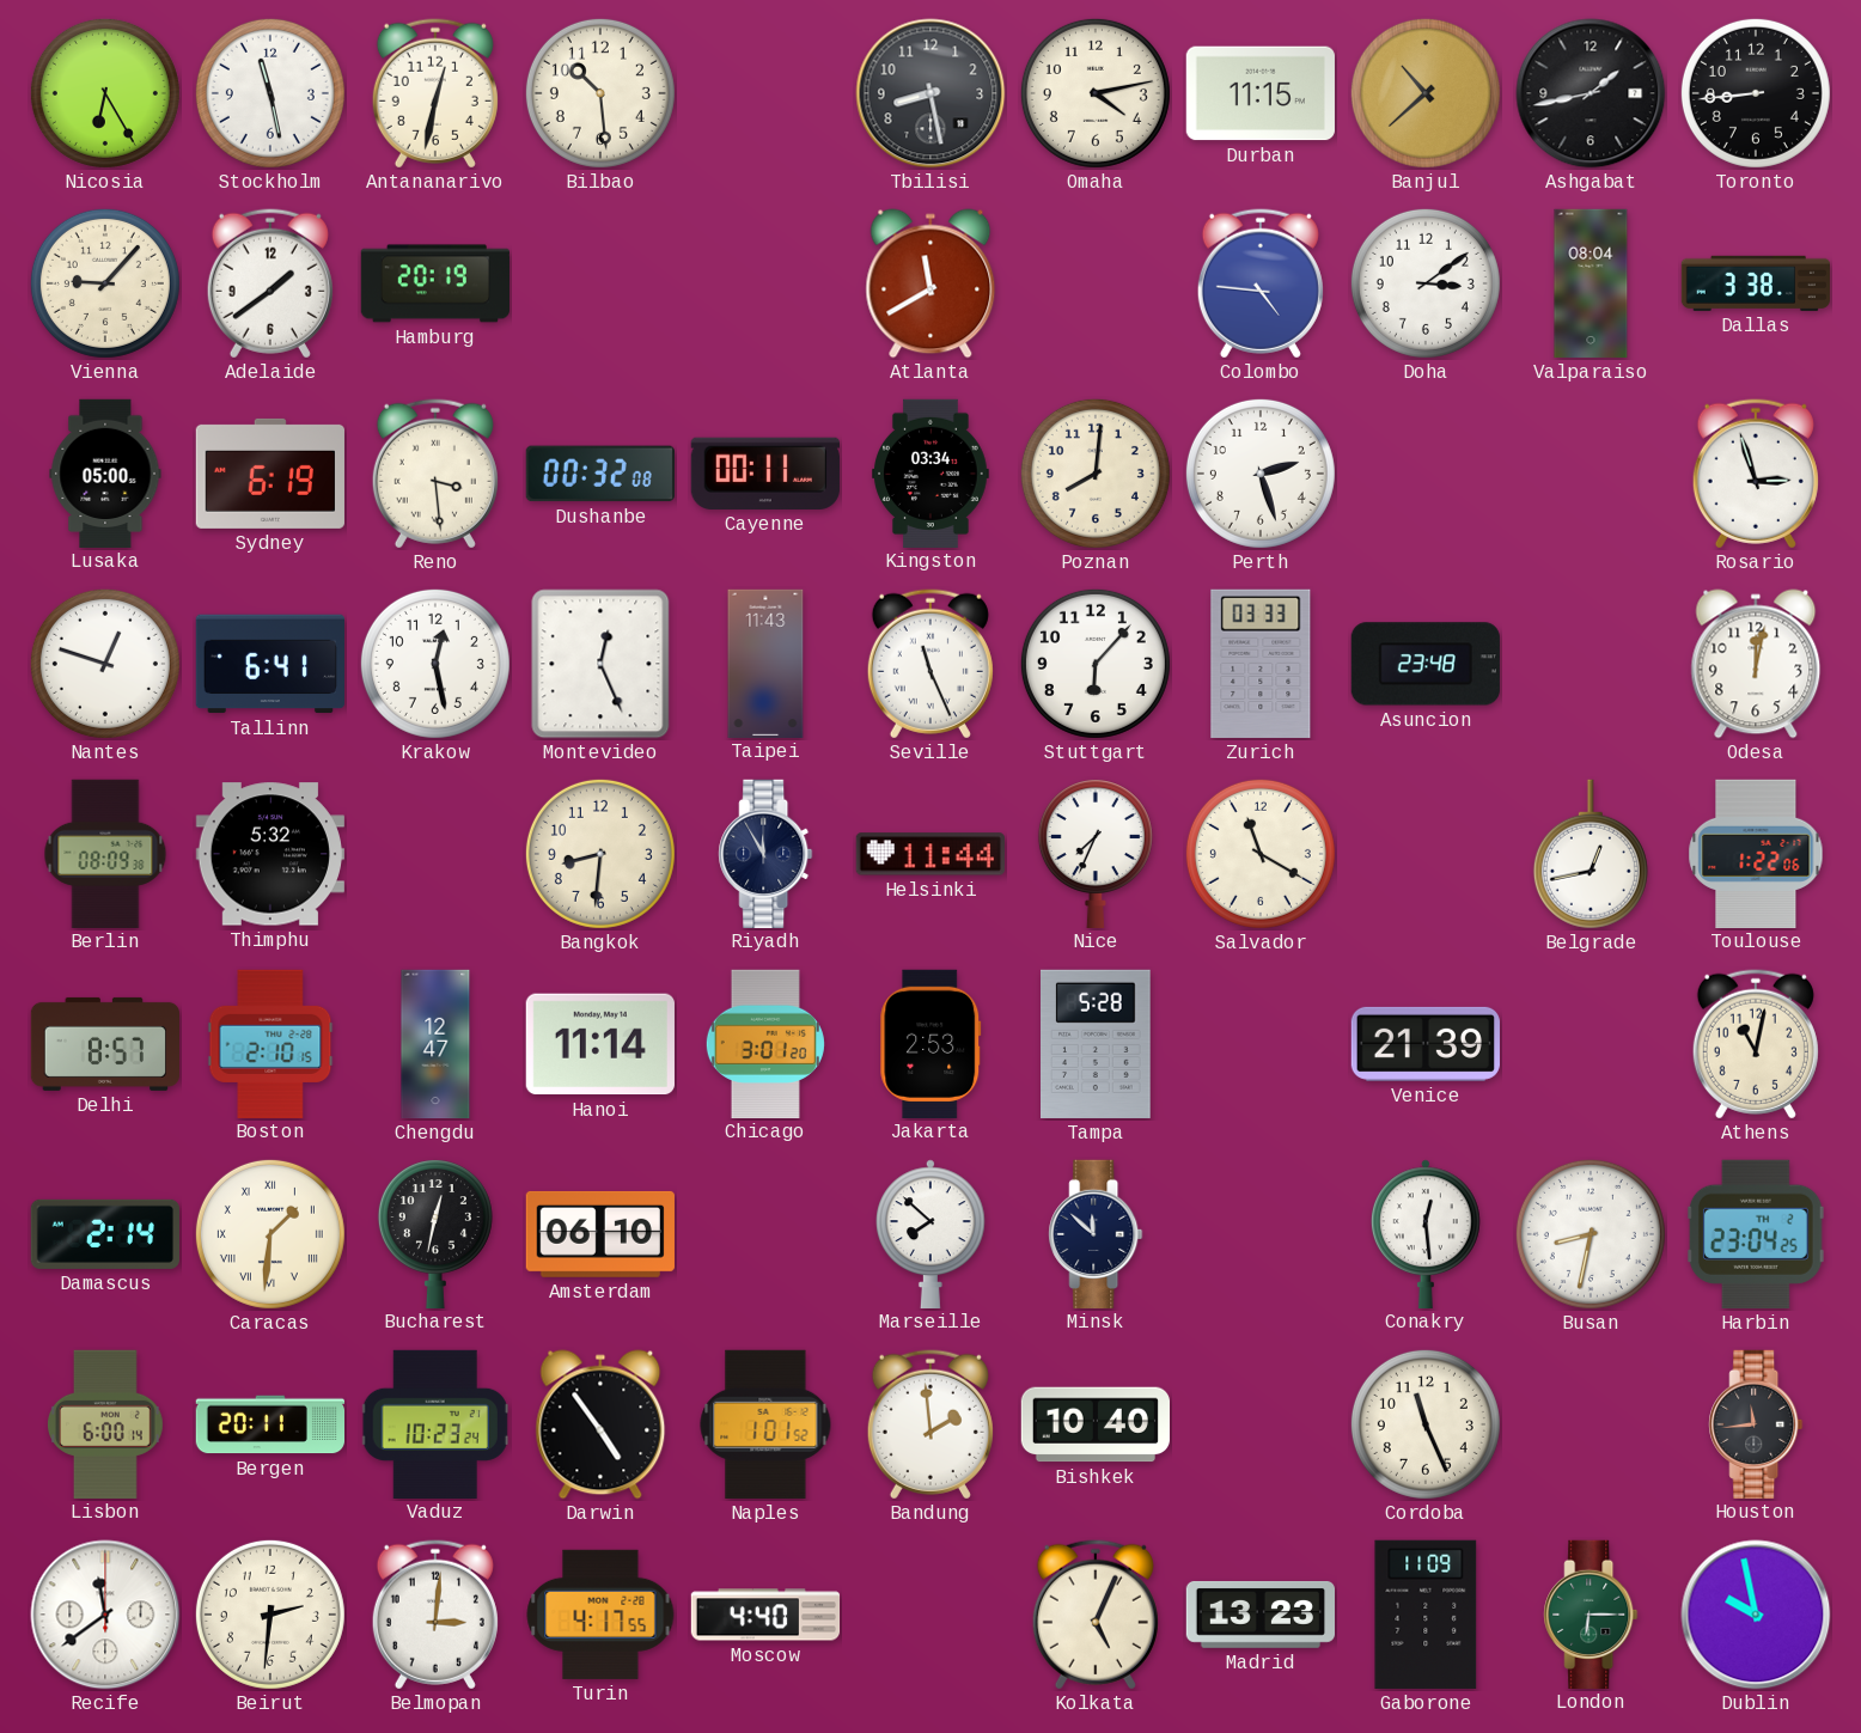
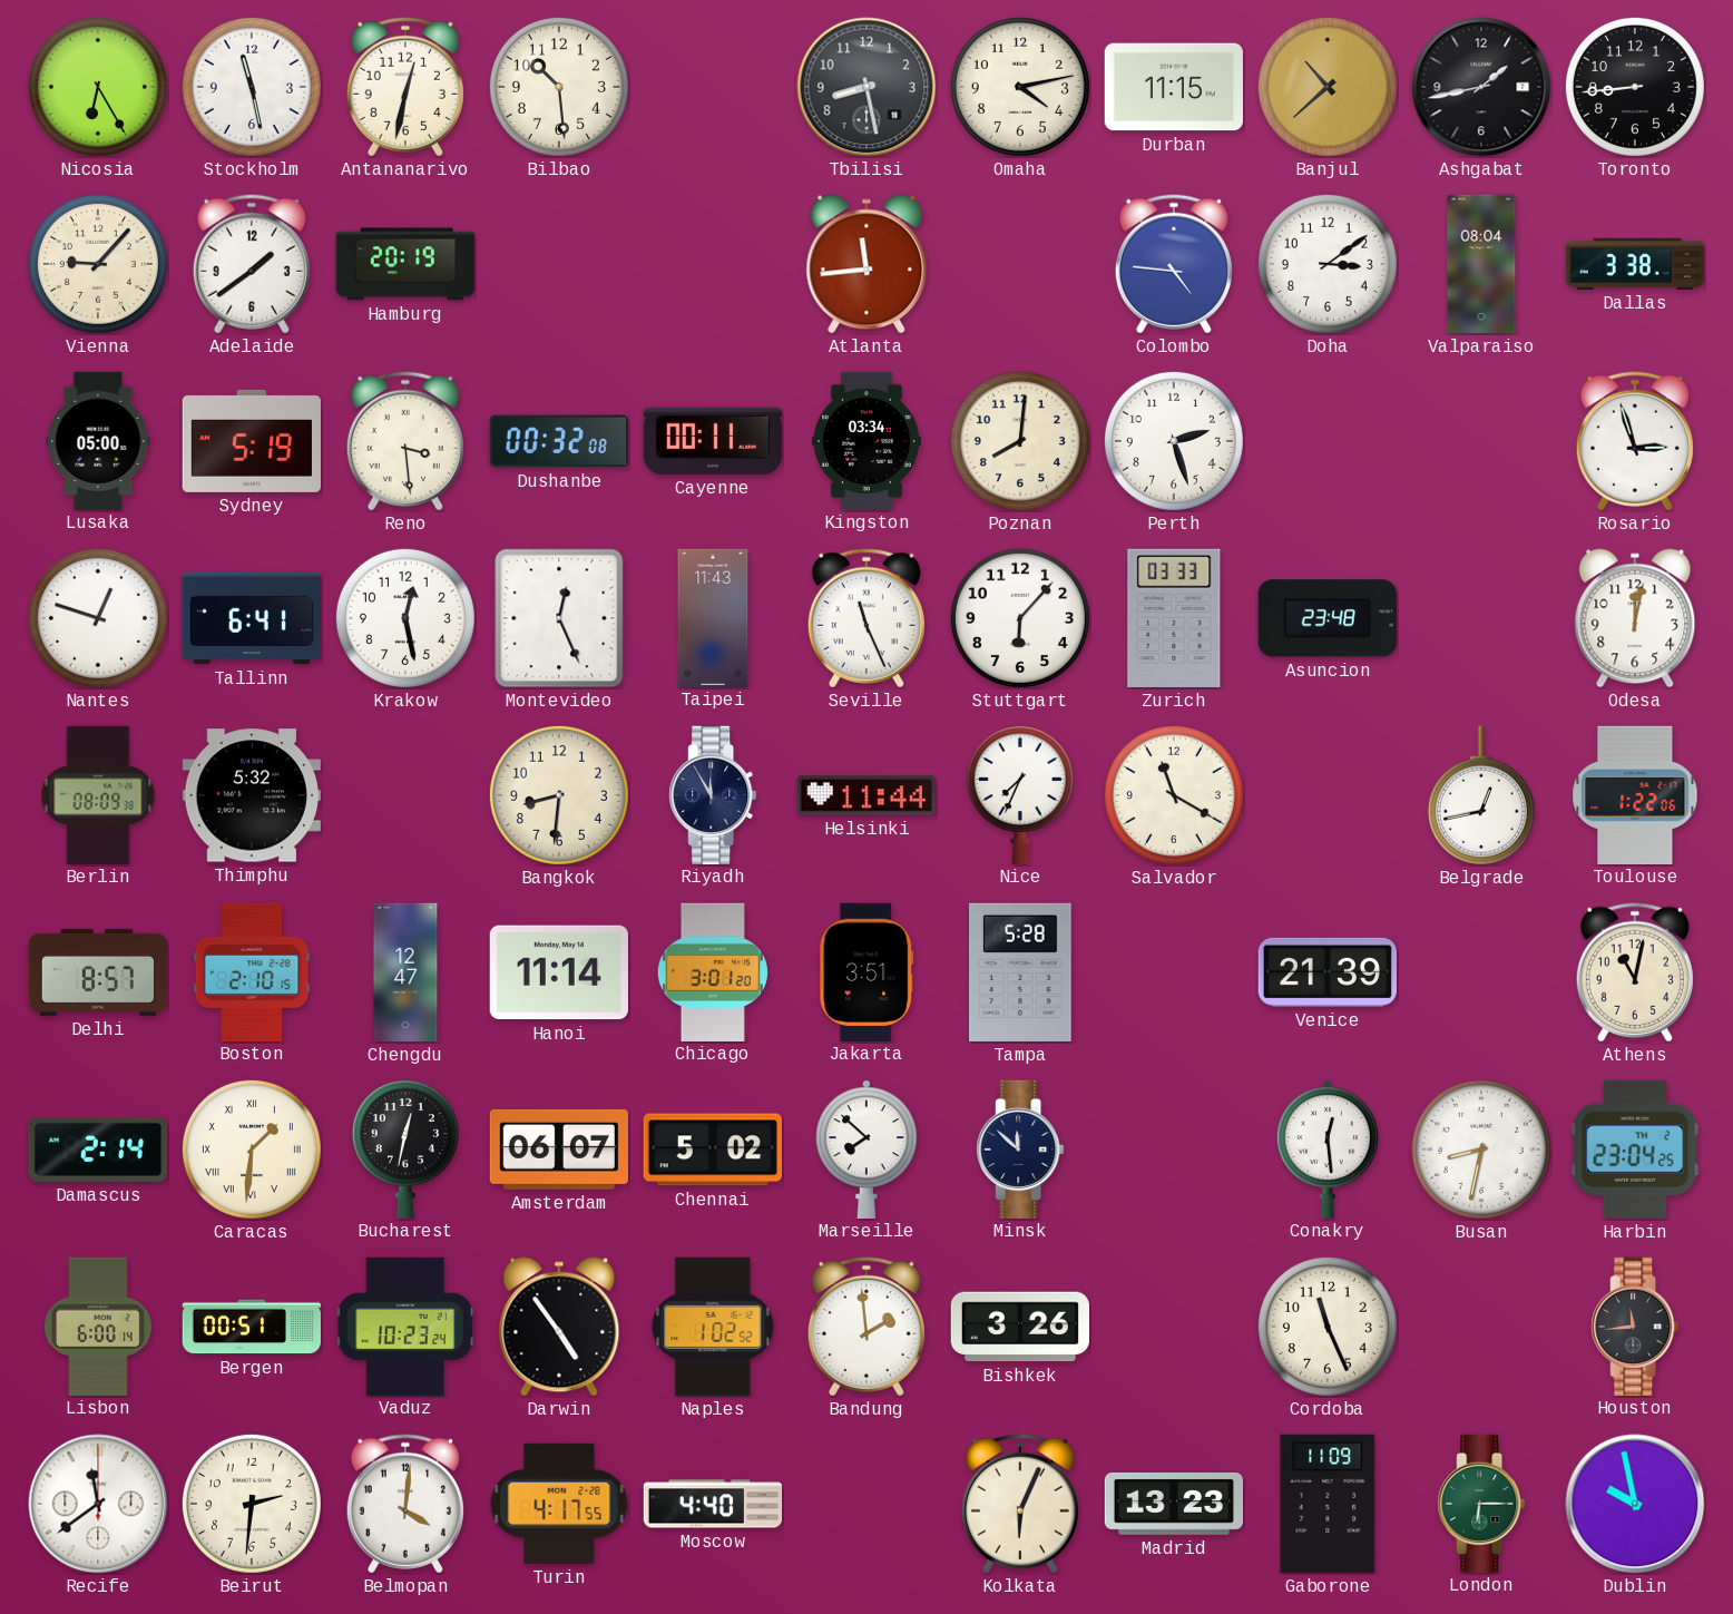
Atlanta: 11:40 -> 11:44 (867, 264)
Sydney: 6:19 -> 5:19 (252, 441)
Jakarta: 2:53 -> 3:51 (867, 971)
Amsterdam: 06:10 -> 06:07 (559, 1150)
Chennai: none -> 5:02 (712, 1150)
Bergen: 20:11 -> 00:51 (251, 1327)
Naples: 1:01 -> 1:02 (713, 1327)
Bishkek: 10:40 -> 3:26 (1019, 1327)
Belmopan: 3:01 -> 4:01 (405, 1504)
Kolkata: 5:04 -> 6:04 (1020, 1504)
